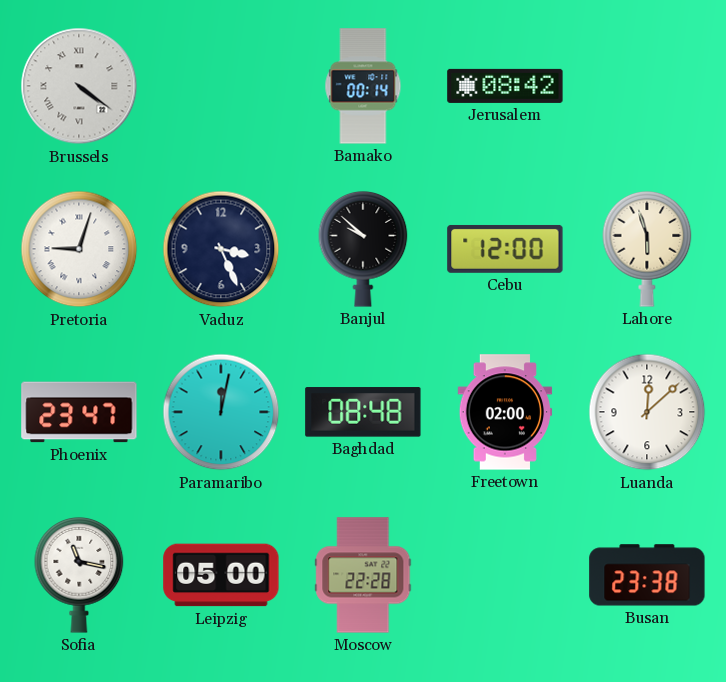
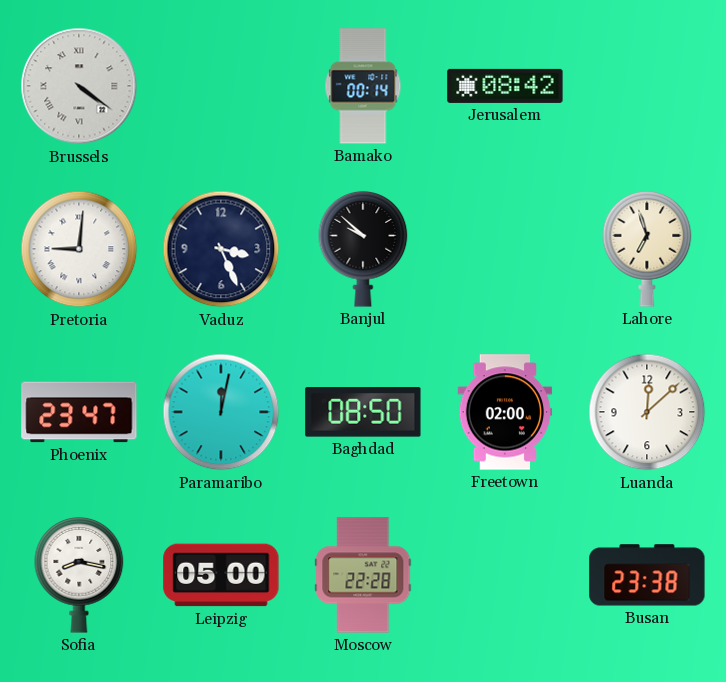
Pretoria: 9:03 -> 9:01 (79, 249)
Cebu: 12:00 -> none (505, 249)
Lahore: 5:57 -> 6:57 (647, 249)
Baghdad: 08:48 -> 08:50 (363, 412)
Sofia: 11:17 -> 8:17 (79, 575)
